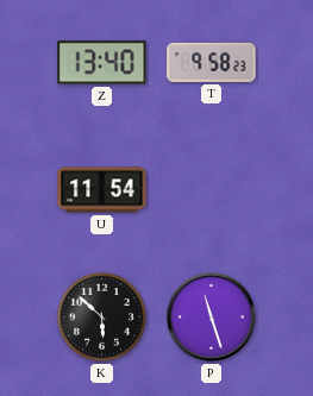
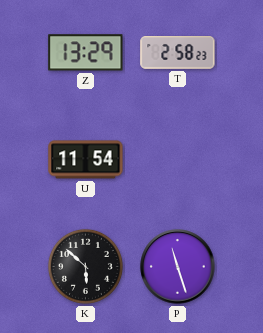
Z: 13:40 -> 13:29 (86, 53)
T: 9:58 -> 2:58 (178, 53)
